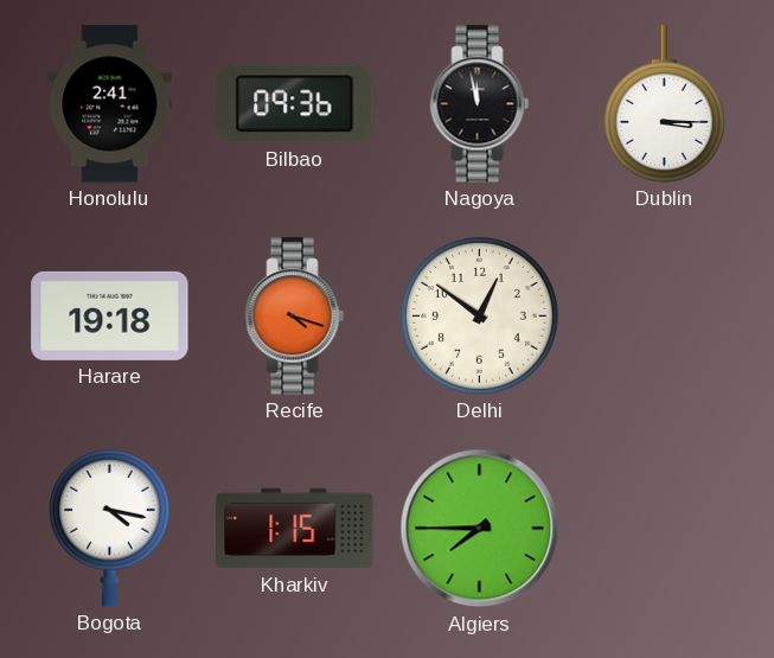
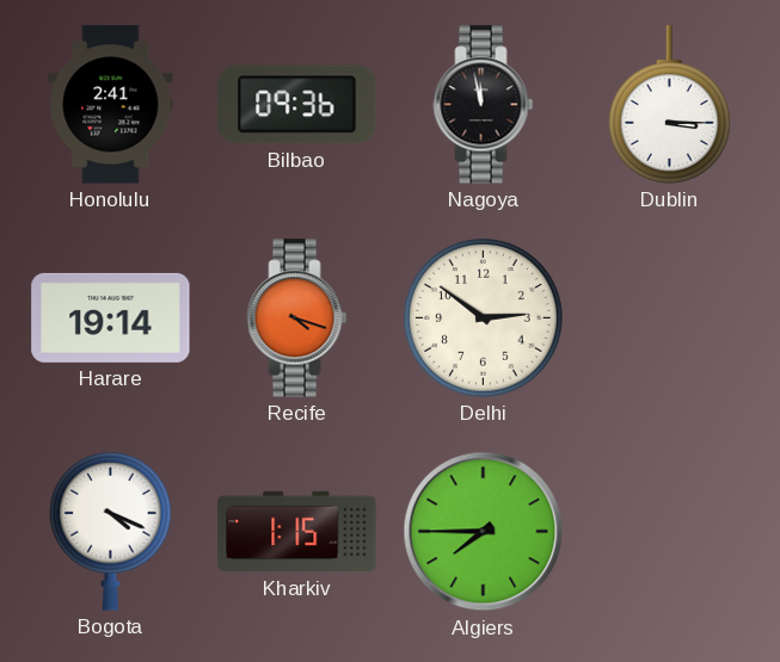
Harare: 19:18 -> 19:14 (111, 317)
Delhi: 12:51 -> 2:51 (484, 318)
Bogota: 4:17 -> 4:19 (111, 531)
